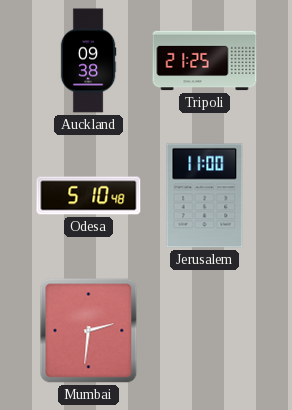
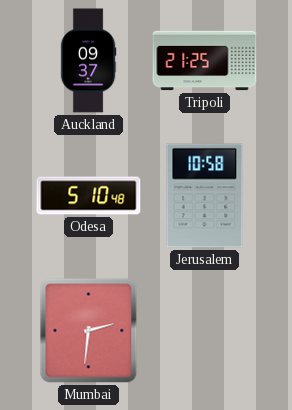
Auckland: 09:38 -> 09:37 (88, 61)
Jerusalem: 11:00 -> 10:58 (205, 196)
